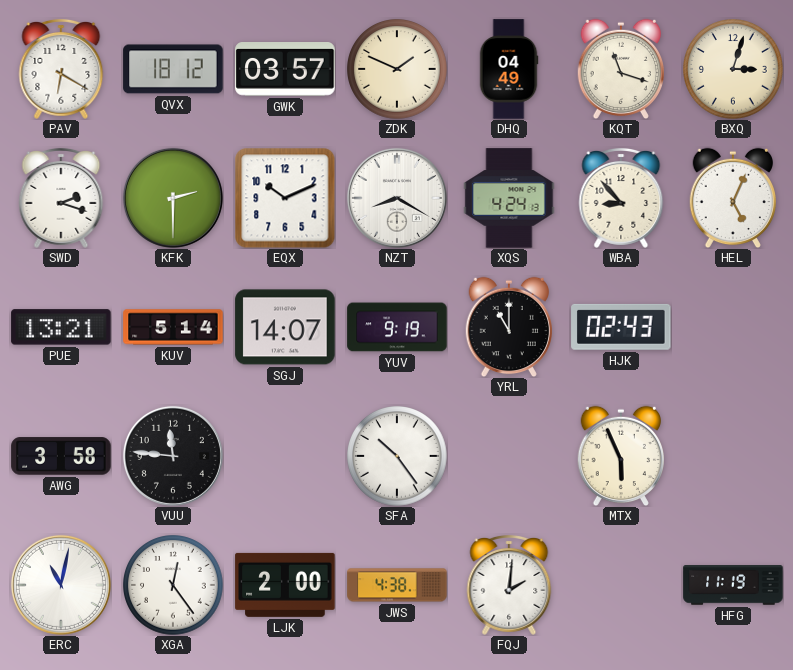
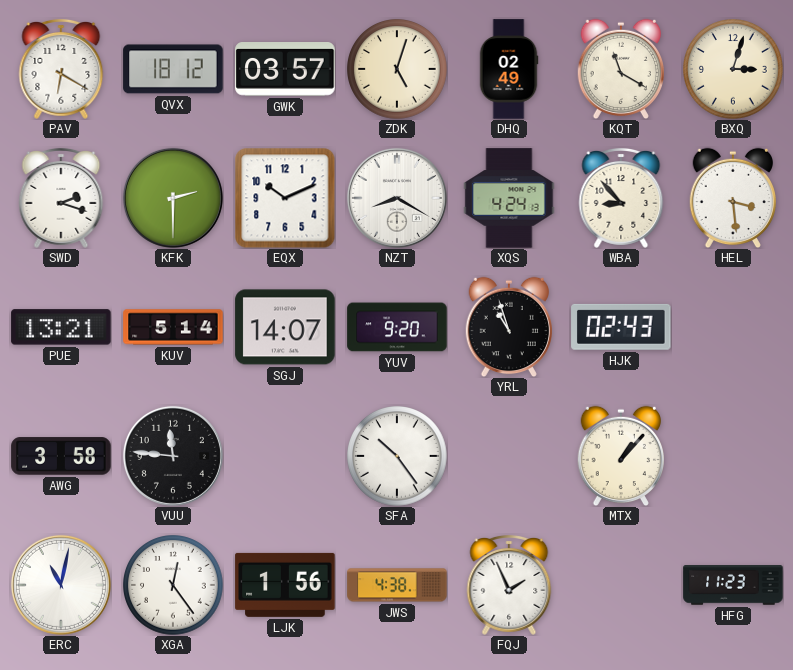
ZDK: 1:49 -> 5:03 (398, 70)
DHQ: 04:49 -> 02:49 (509, 69)
KQT: 11:18 -> 11:20 (620, 69)
HEL: 5:04 -> 3:29 (732, 198)
YUV: 9:19 -> 9:20 (397, 327)
YRL: 11:00 -> 10:57 (508, 327)
MTX: 5:56 -> 1:07 (620, 456)
LJK: 2:00 -> 1:56 (285, 585)
FQJ: 2:01 -> 1:56 (509, 585)
HFG: 11:19 -> 11:23 (733, 585)
